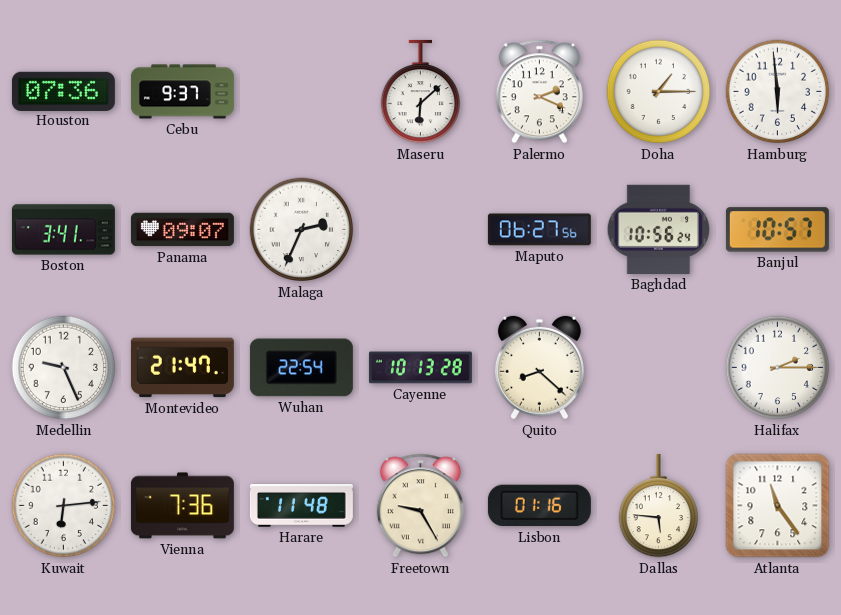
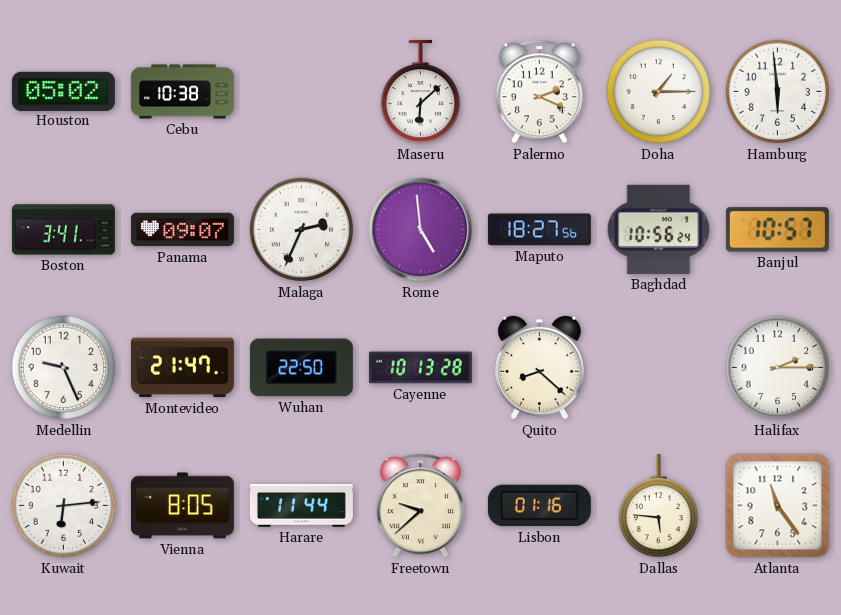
Houston: 07:36 -> 05:02 (63, 91)
Cebu: 9:37 -> 10:38 (182, 92)
Rome: none -> 4:59 (421, 230)
Maputo: 06:27 -> 18:27 (539, 230)
Wuhan: 22:54 -> 22:50 (301, 368)
Vienna: 7:36 -> 8:05 (182, 506)
Harare: 11:48 -> 11:44 (301, 506)
Freetown: 9:25 -> 9:38 (420, 506)
